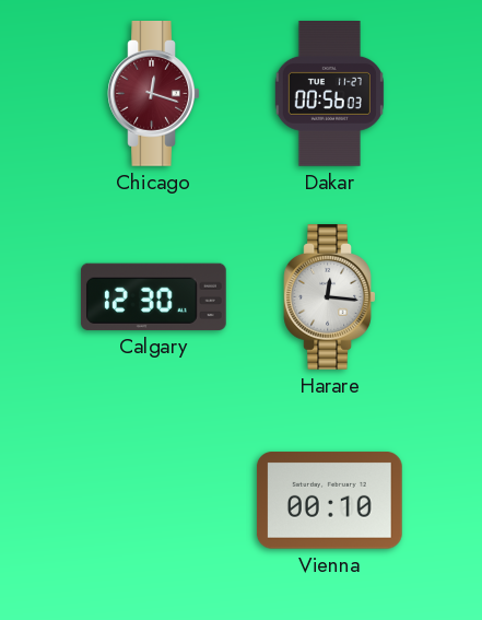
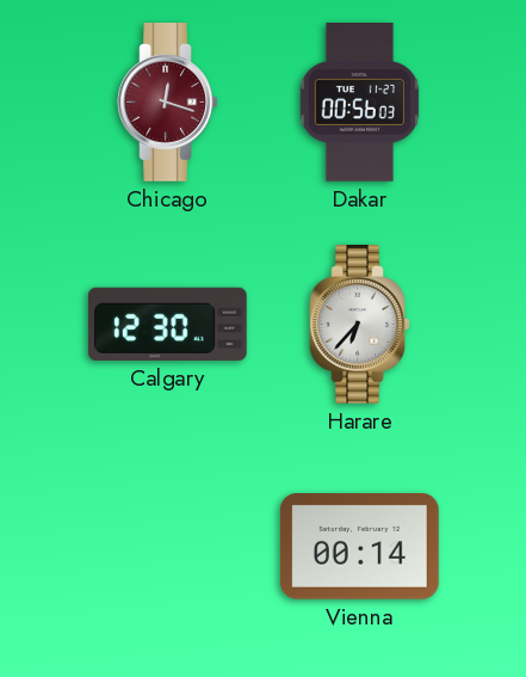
Harare: 12:16 -> 6:37 (360, 325)
Vienna: 00:10 -> 00:14 (359, 547)
